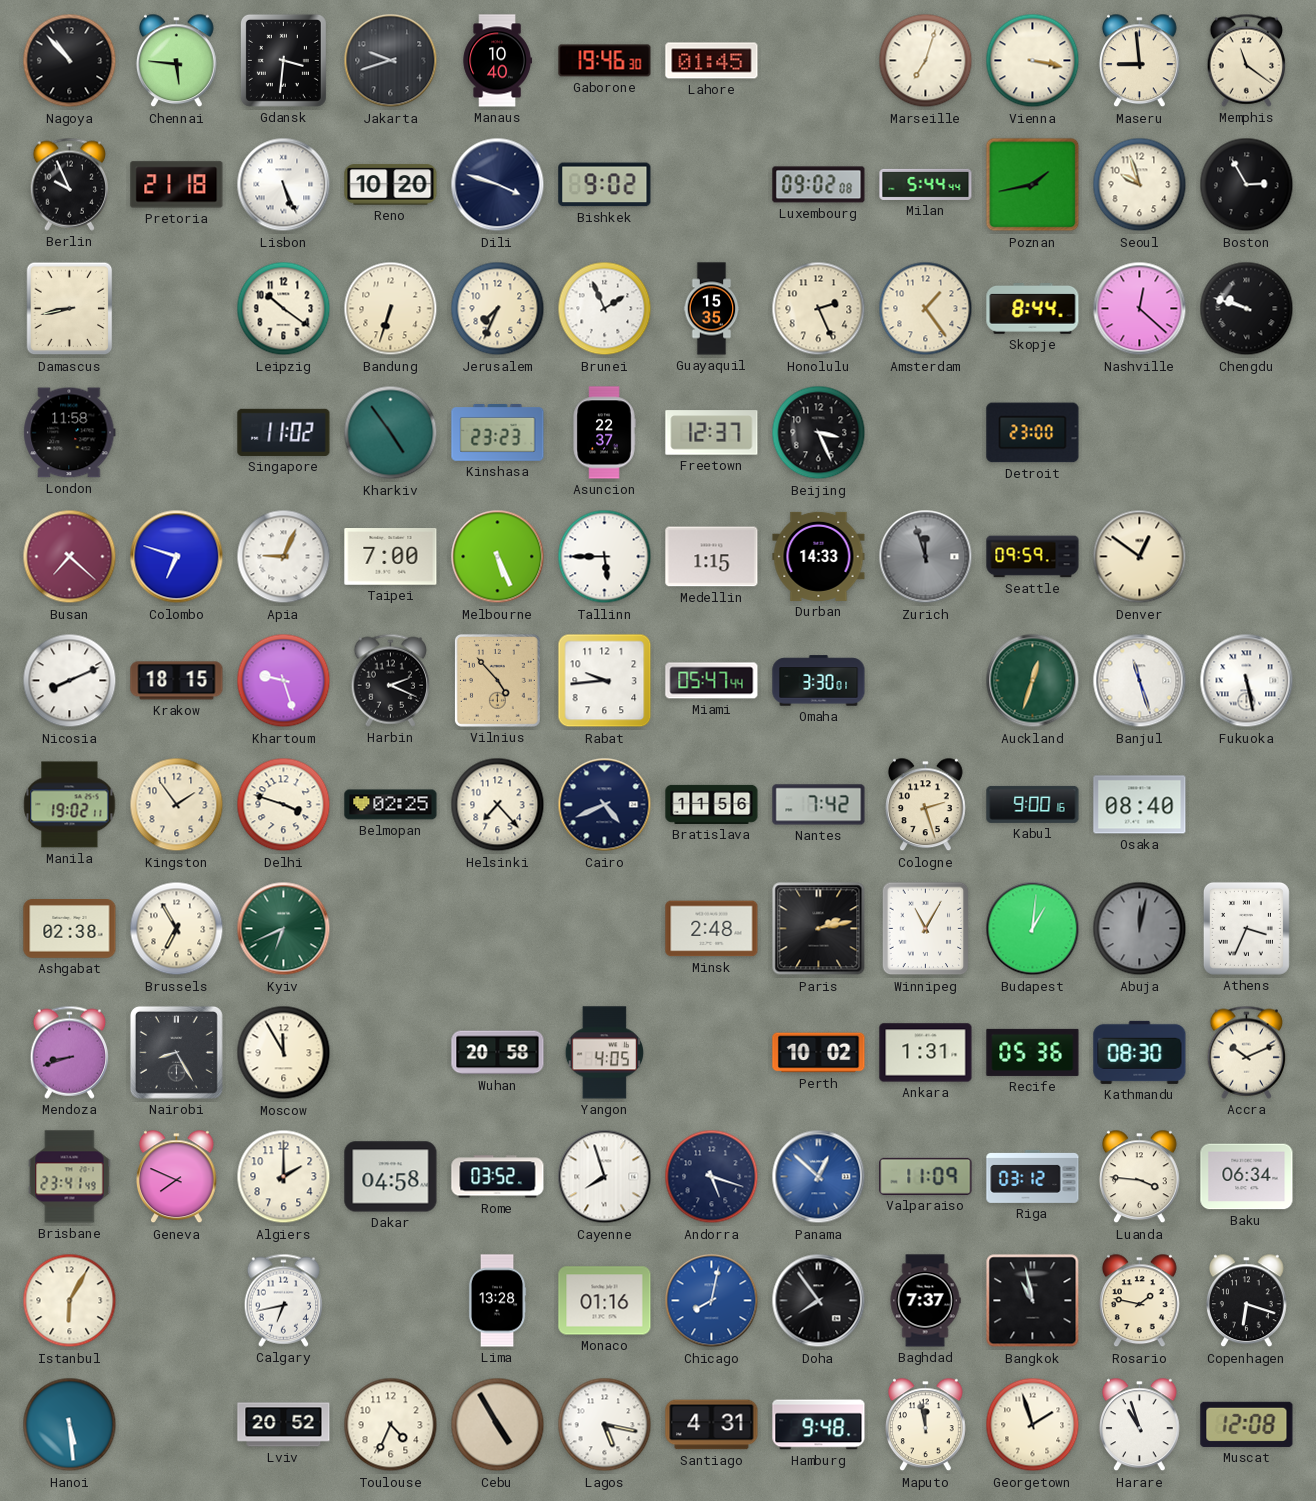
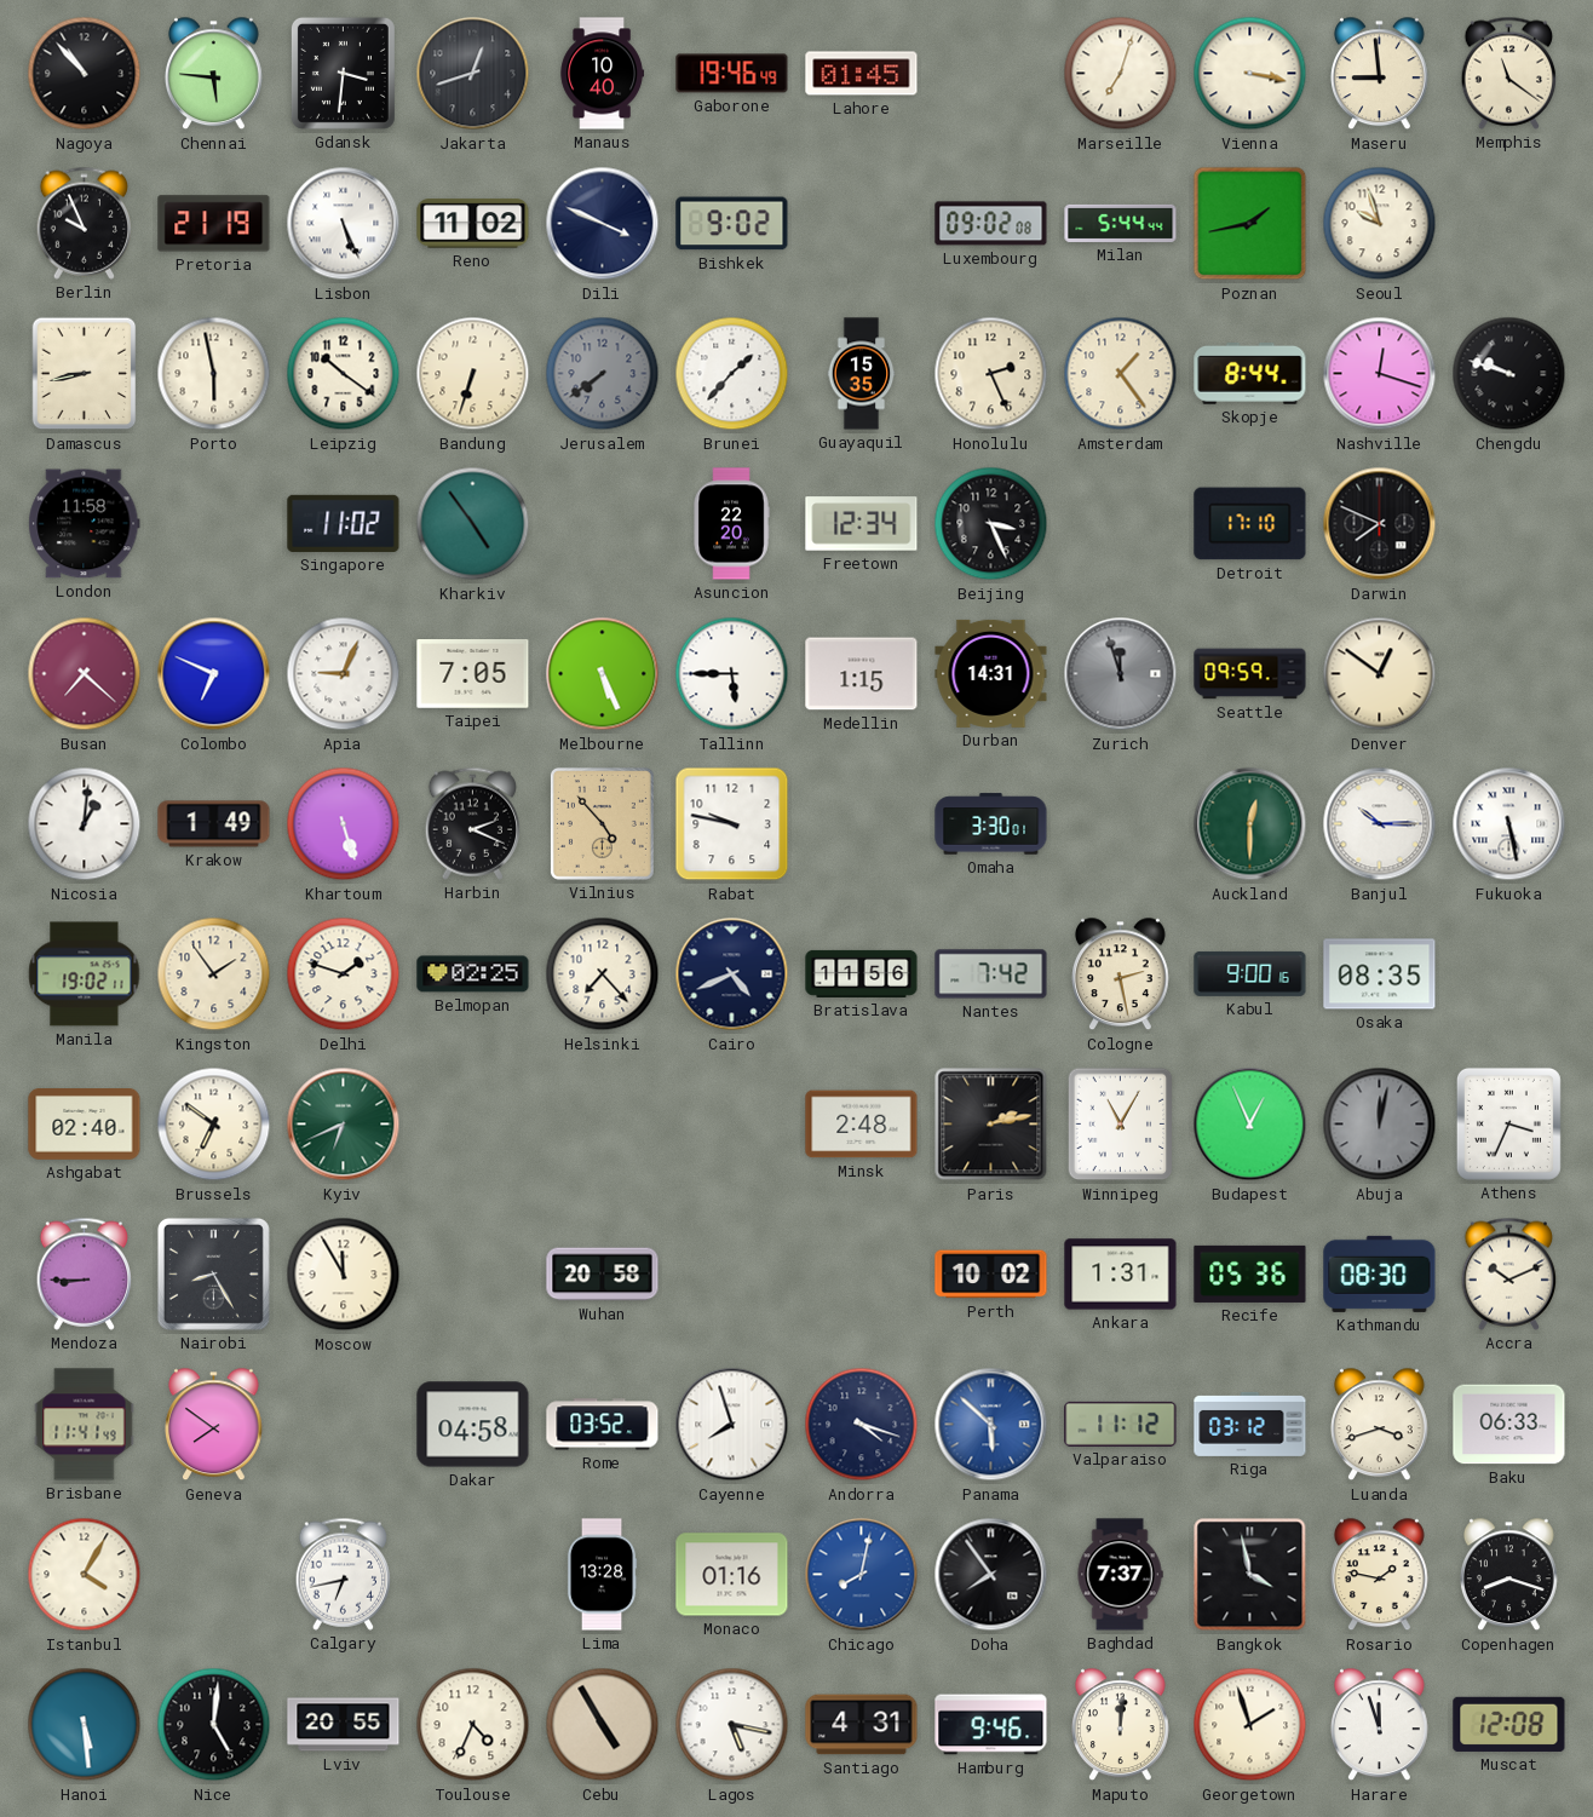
Jakarta: 9:42 -> 12:42 (473, 74)
Gaborone: 19:46:30 -> 19:46:49 (732, 74)
Pretoria: 21:18 -> 21:19 (214, 224)
Reno: 10:20 -> 11:02 (473, 224)
Dili: 3:48 -> 3:49 (603, 224)
Boston: 2:55 -> none (1247, 185)
Porto: none -> 5:58 (214, 374)
Jerusalem: 7:34 -> 7:39 (603, 374)
Jerusalem dial: cream -> grey (603, 374)
Brunei: 1:56 -> 1:37 (732, 374)
Nashville: 12:22 -> 12:18 (1380, 374)
Kinshasa: 23:23 -> none (498, 433)
Asuncion: 22:37 -> 22:20 (731, 524)
Freetown: 12:37 -> 12:34 (862, 524)
Detroit: 23:00 -> 17:10 (1250, 524)
Darwin: none -> 7:49 (1380, 524)
Colombo: 6:48 -> 6:49 (214, 674)
Taipei: 7:00 -> 7:05 (473, 674)
Durban: 14:33 -> 14:31 (991, 673)
Nicosia: 8:11 -> 1:01 (85, 824)
Krakow: 18:15 -> 1:49 (214, 824)
Khartoum: 9:27 -> 5:27 (344, 824)
Rabat: 9:44 -> 9:47 (732, 824)
Miami: 05:47 -> none (712, 681)
Auckland: 12:33 -> 12:30 (1250, 824)
Banjul: 11:27 -> 10:15 (1380, 824)
Delhi: 3:48 -> 1:48 (344, 974)
Cologne: 2:27 -> 2:28 (1121, 974)
Osaka: 08:40 -> 08:35 (1380, 974)
Ashgabat: 02:38 -> 02:40 (85, 1125)
Brussels: 6:55 -> 6:51 (214, 1125)
Budapest: 1:01 -> 12:56 (1250, 1125)
Mendoza: 8:42 -> 8:45 (85, 1273)
Yangon: 4:05 -> none (604, 1053)
Brisbane: 23:41 -> 11:41 (85, 1425)
Geneva: 7:49 -> 7:51 (214, 1425)
Algiers: 2:00 -> none (284, 1177)
Andorra: 5:18 -> 4:18 (862, 1425)
Panama: 12:52 -> 5:52 (991, 1425)
Valparaiso: 11:09 -> 11:12 (1121, 1424)
Luanda: 3:46 -> 3:42 (1380, 1425)
Baku: 06:34 -> 06:33 (1509, 1425)
Istanbul: 6:05 -> 4:05 (85, 1575)
Bangkok: 10:58 -> 3:58 (1250, 1575)
Copenhagen: 6:18 -> 8:18 (1509, 1575)
Nice: none -> 5:01 (214, 1725)
Lviv: 20:52 -> 20:55 (344, 1725)
Hamburg: 9:48 -> 9:46 (991, 1725)
Maputo: 11:58 -> 12:01 (1121, 1725)
Harare: 10:57 -> 11:57 (1380, 1725)
